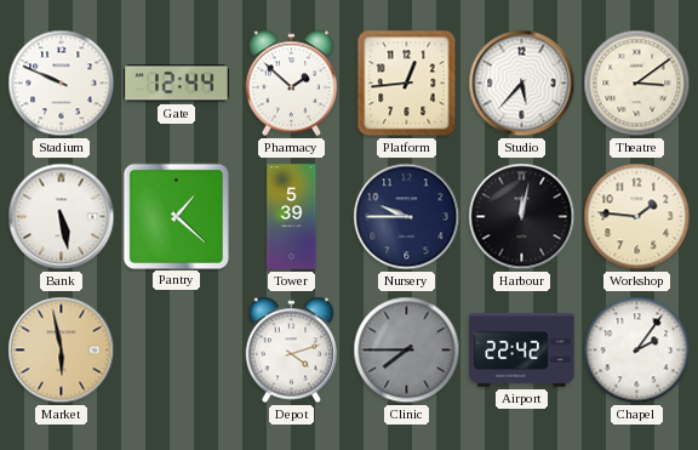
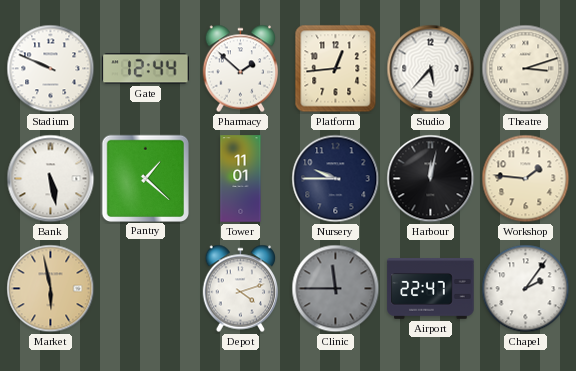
Theatre: 3:09 -> 3:12 (526, 69)
Tower: 5:39 -> 11:01 (241, 179)
Clinic: 7:45 -> 11:45 (336, 289)
Airport: 22:42 -> 22:47 (431, 289)
